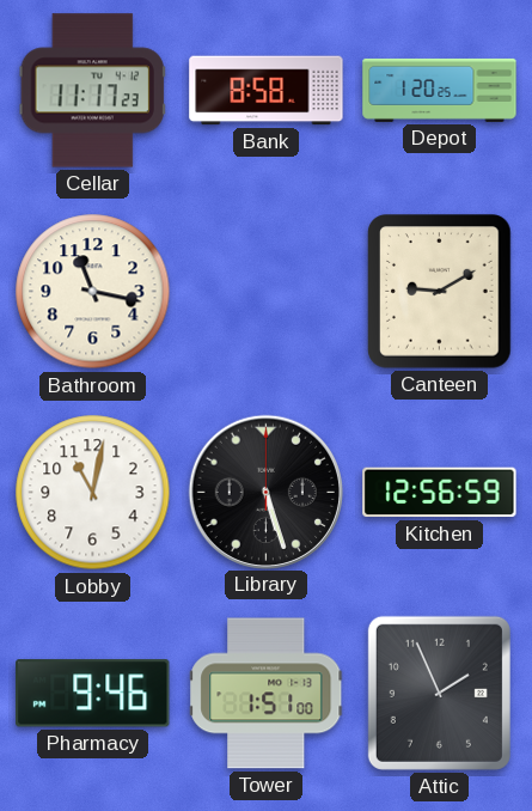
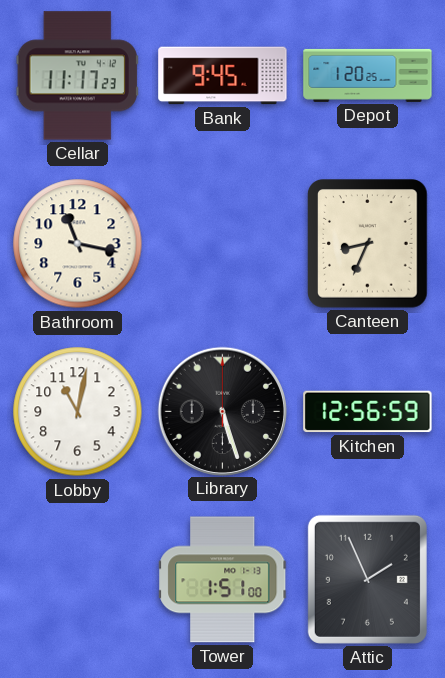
Bank: 8:58 -> 9:45 (223, 76)
Canteen: 9:10 -> 8:34 (368, 244)
Pharmacy: 9:46 -> none (93, 694)
